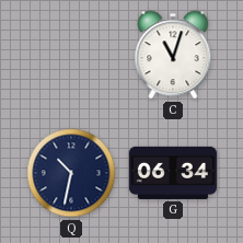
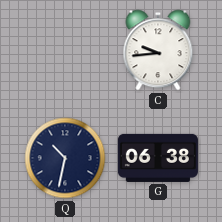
C: 11:03 -> 9:44 (158, 50)
G: 06:34 -> 06:38 (158, 158)
